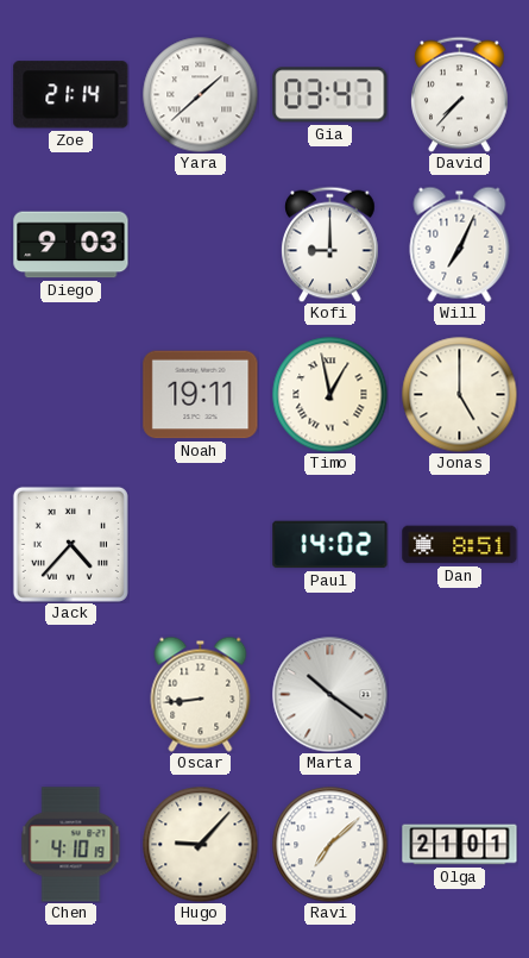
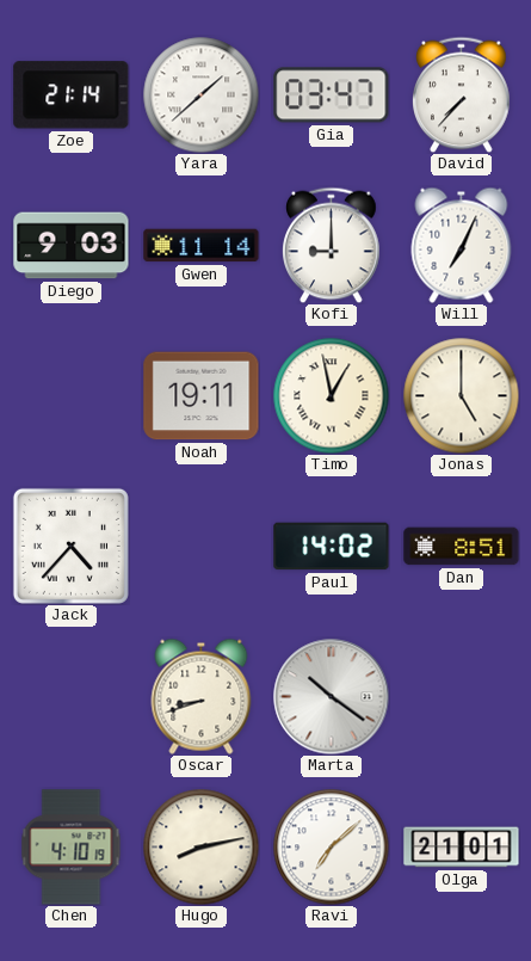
Gwen: none -> 11:14 (202, 246)
Oscar: 8:44 -> 8:42 (202, 696)
Hugo: 9:07 -> 8:13 (200, 846)
